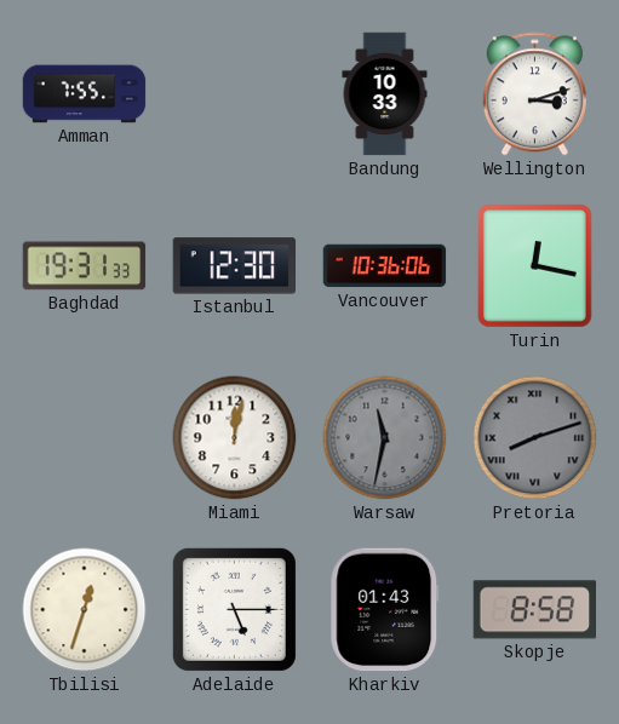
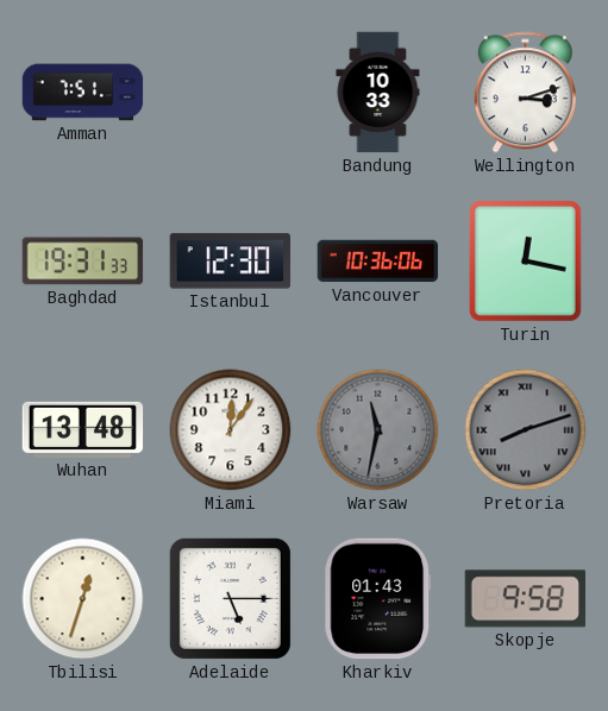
Amman: 7:55 -> 7:51 (83, 93)
Wuhan: none -> 13:48 (83, 429)
Miami: 12:02 -> 12:06 (231, 430)
Skopje: 8:58 -> 9:58 (526, 599)
